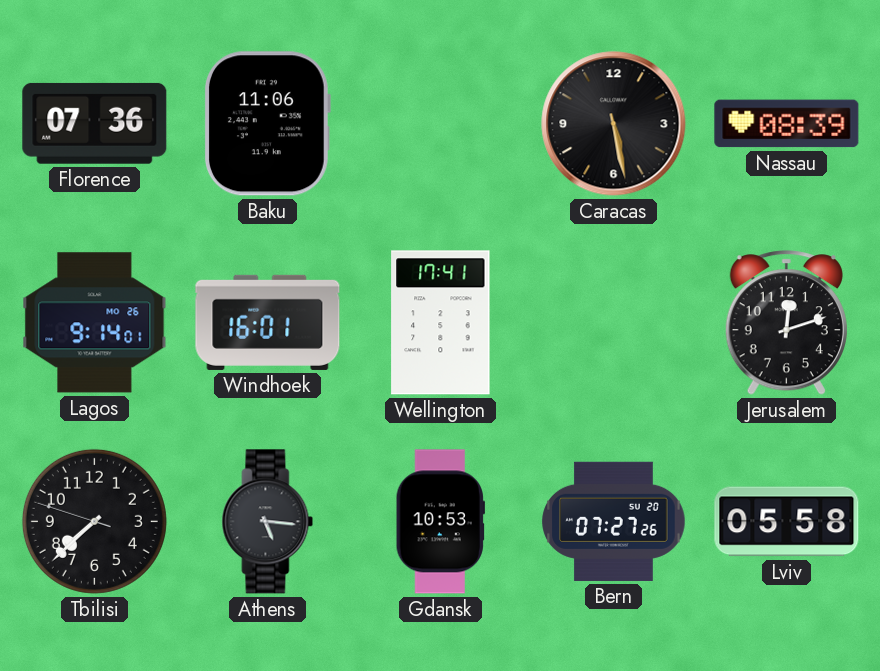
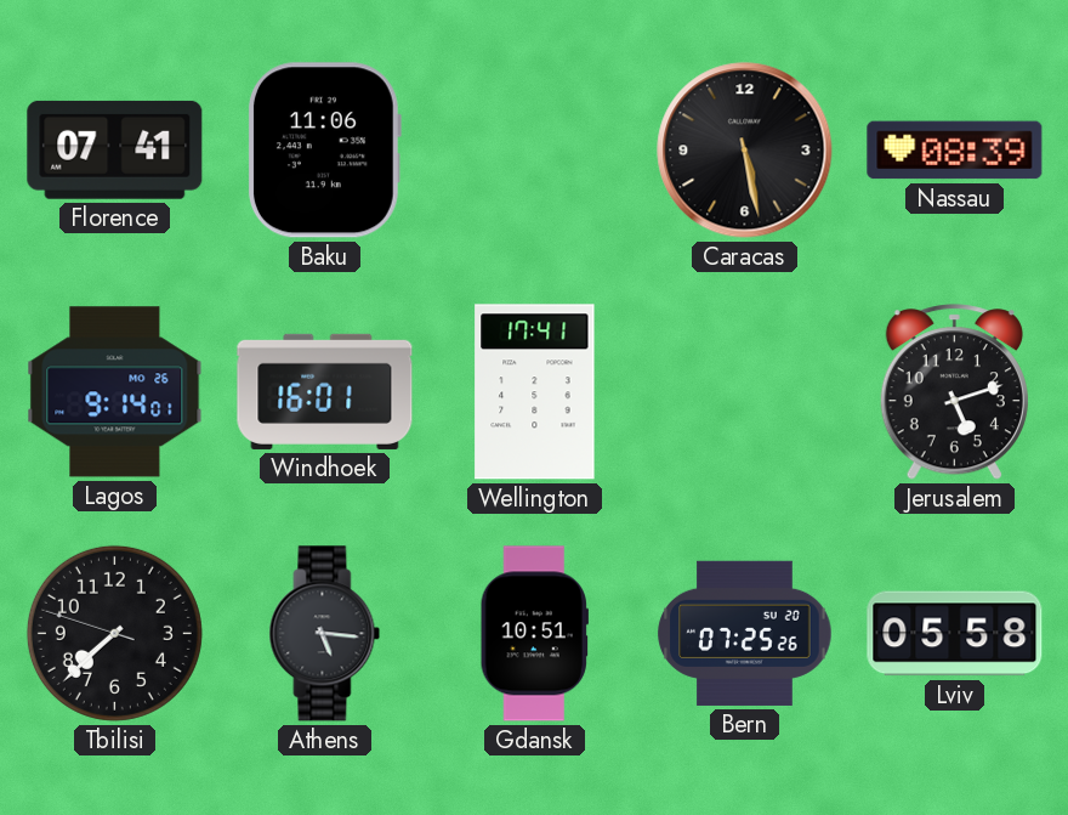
Florence: 07:36 -> 07:41 (115, 149)
Jerusalem: 12:12 -> 5:12 (954, 392)
Gdansk: 10:53 -> 10:51 (534, 634)
Bern: 07:27 -> 07:25 (745, 633)
